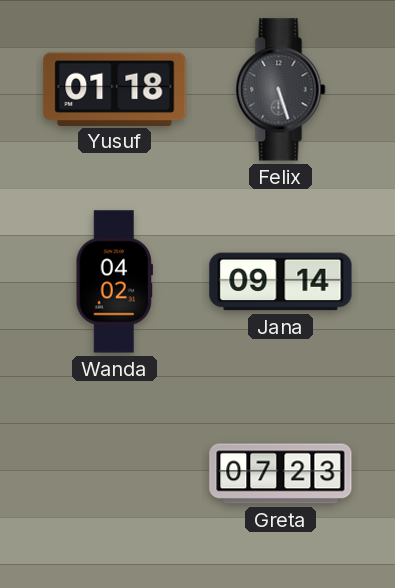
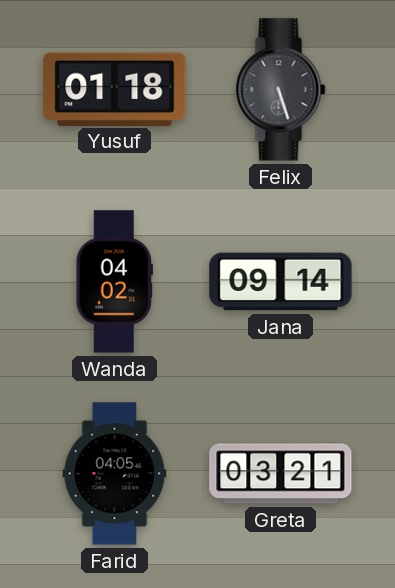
Farid: none -> 04:05 (115, 474)
Greta: 07:23 -> 03:21 (281, 474)
